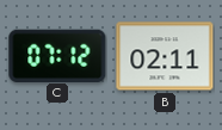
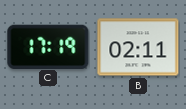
C: 07:12 -> 17:19 (48, 46)
